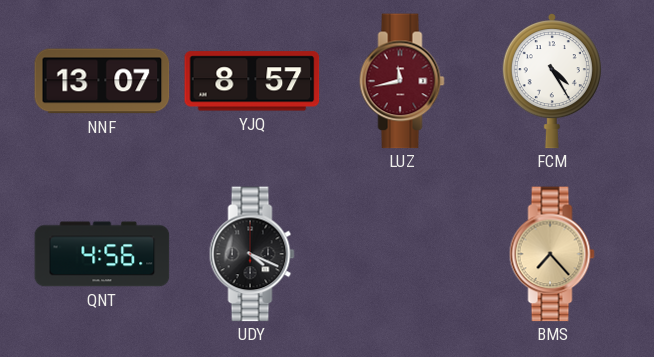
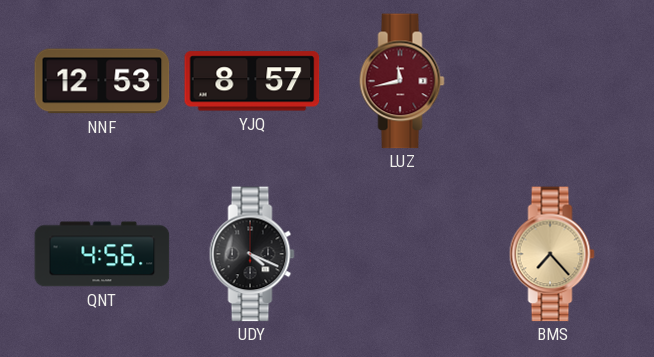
NNF: 13:07 -> 12:53 (102, 81)
FCM: 4:25 -> none (552, 82)
